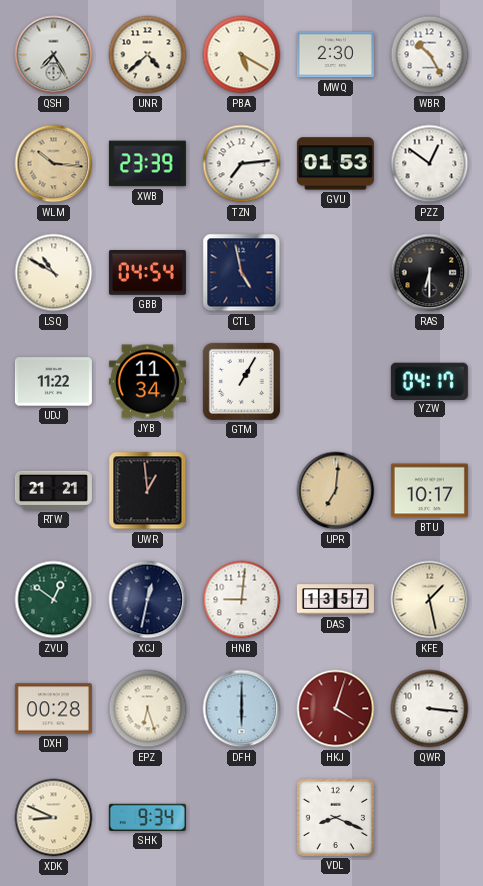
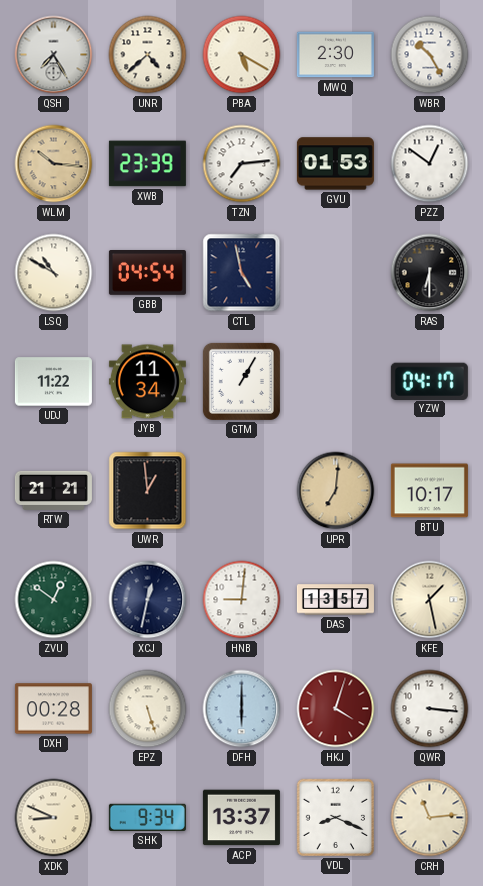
EPZ: 6:27 -> 5:27 (148, 709)
ACP: none -> 13:37 (241, 818)
CRH: none -> 11:14 (430, 818)
